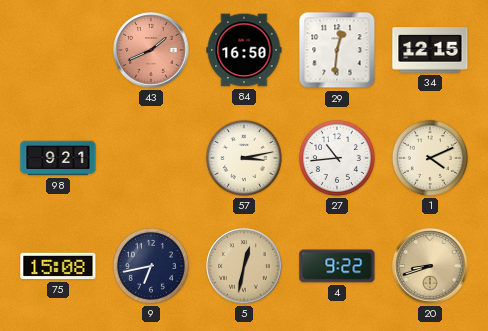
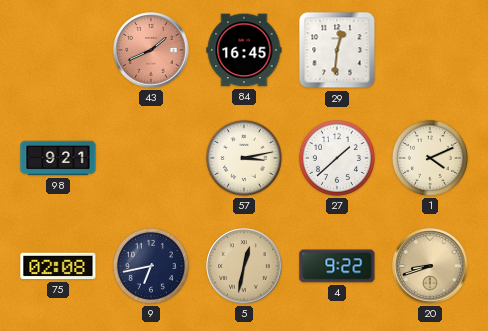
84: 16:50 -> 16:45 (244, 50)
34: 12:15 -> none (430, 50)
27: 10:44 -> 1:38 (337, 158)
75: 15:08 -> 02:08 (58, 266)
